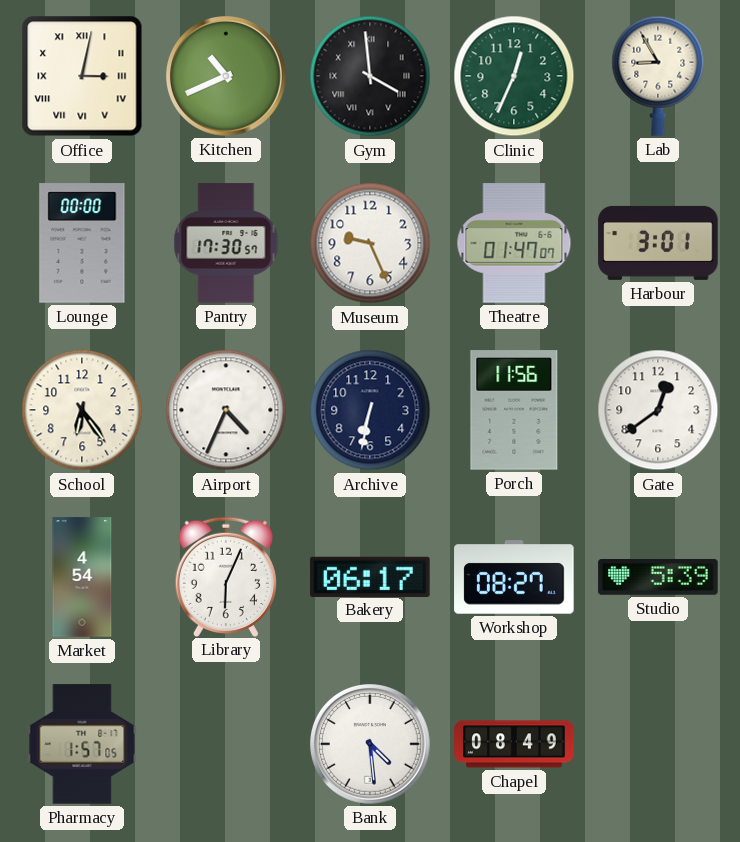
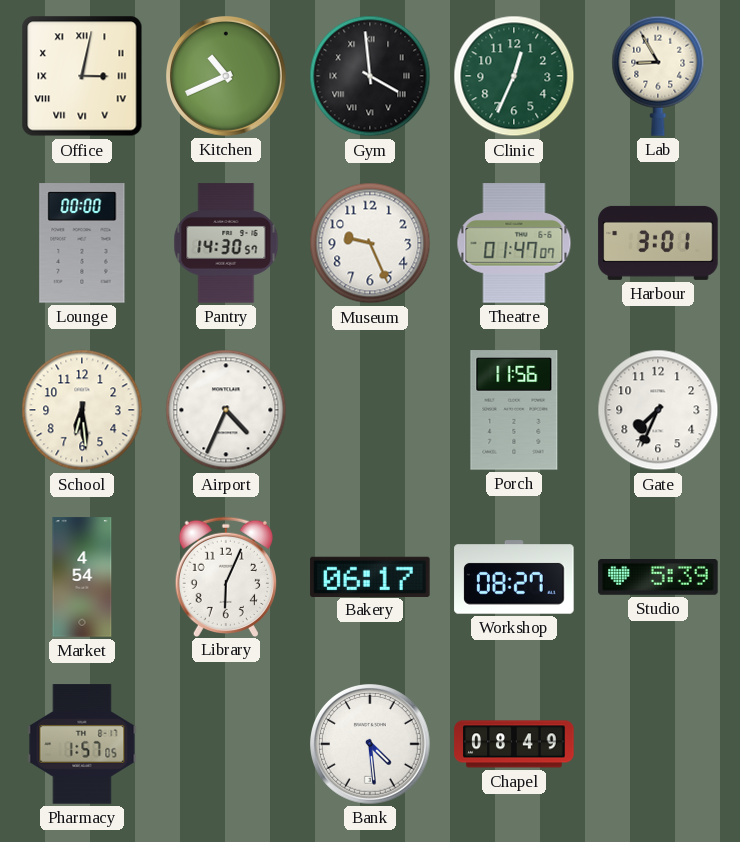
Pantry: 17:30 -> 14:30 (226, 243)
School: 6:24 -> 6:29 (82, 410)
Archive: 6:32 -> none (370, 410)
Gate: 12:39 -> 7:34 (658, 410)
